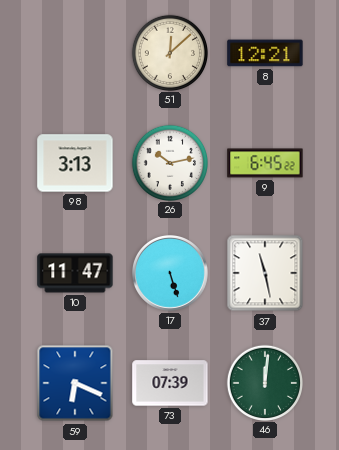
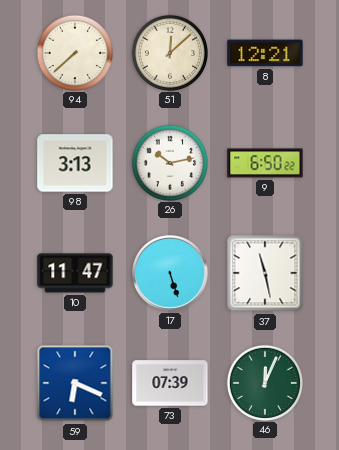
94: none -> 7:38 (74, 52)
9: 6:45 -> 6:50 (265, 163)
46: 12:01 -> 12:04 (264, 382)
